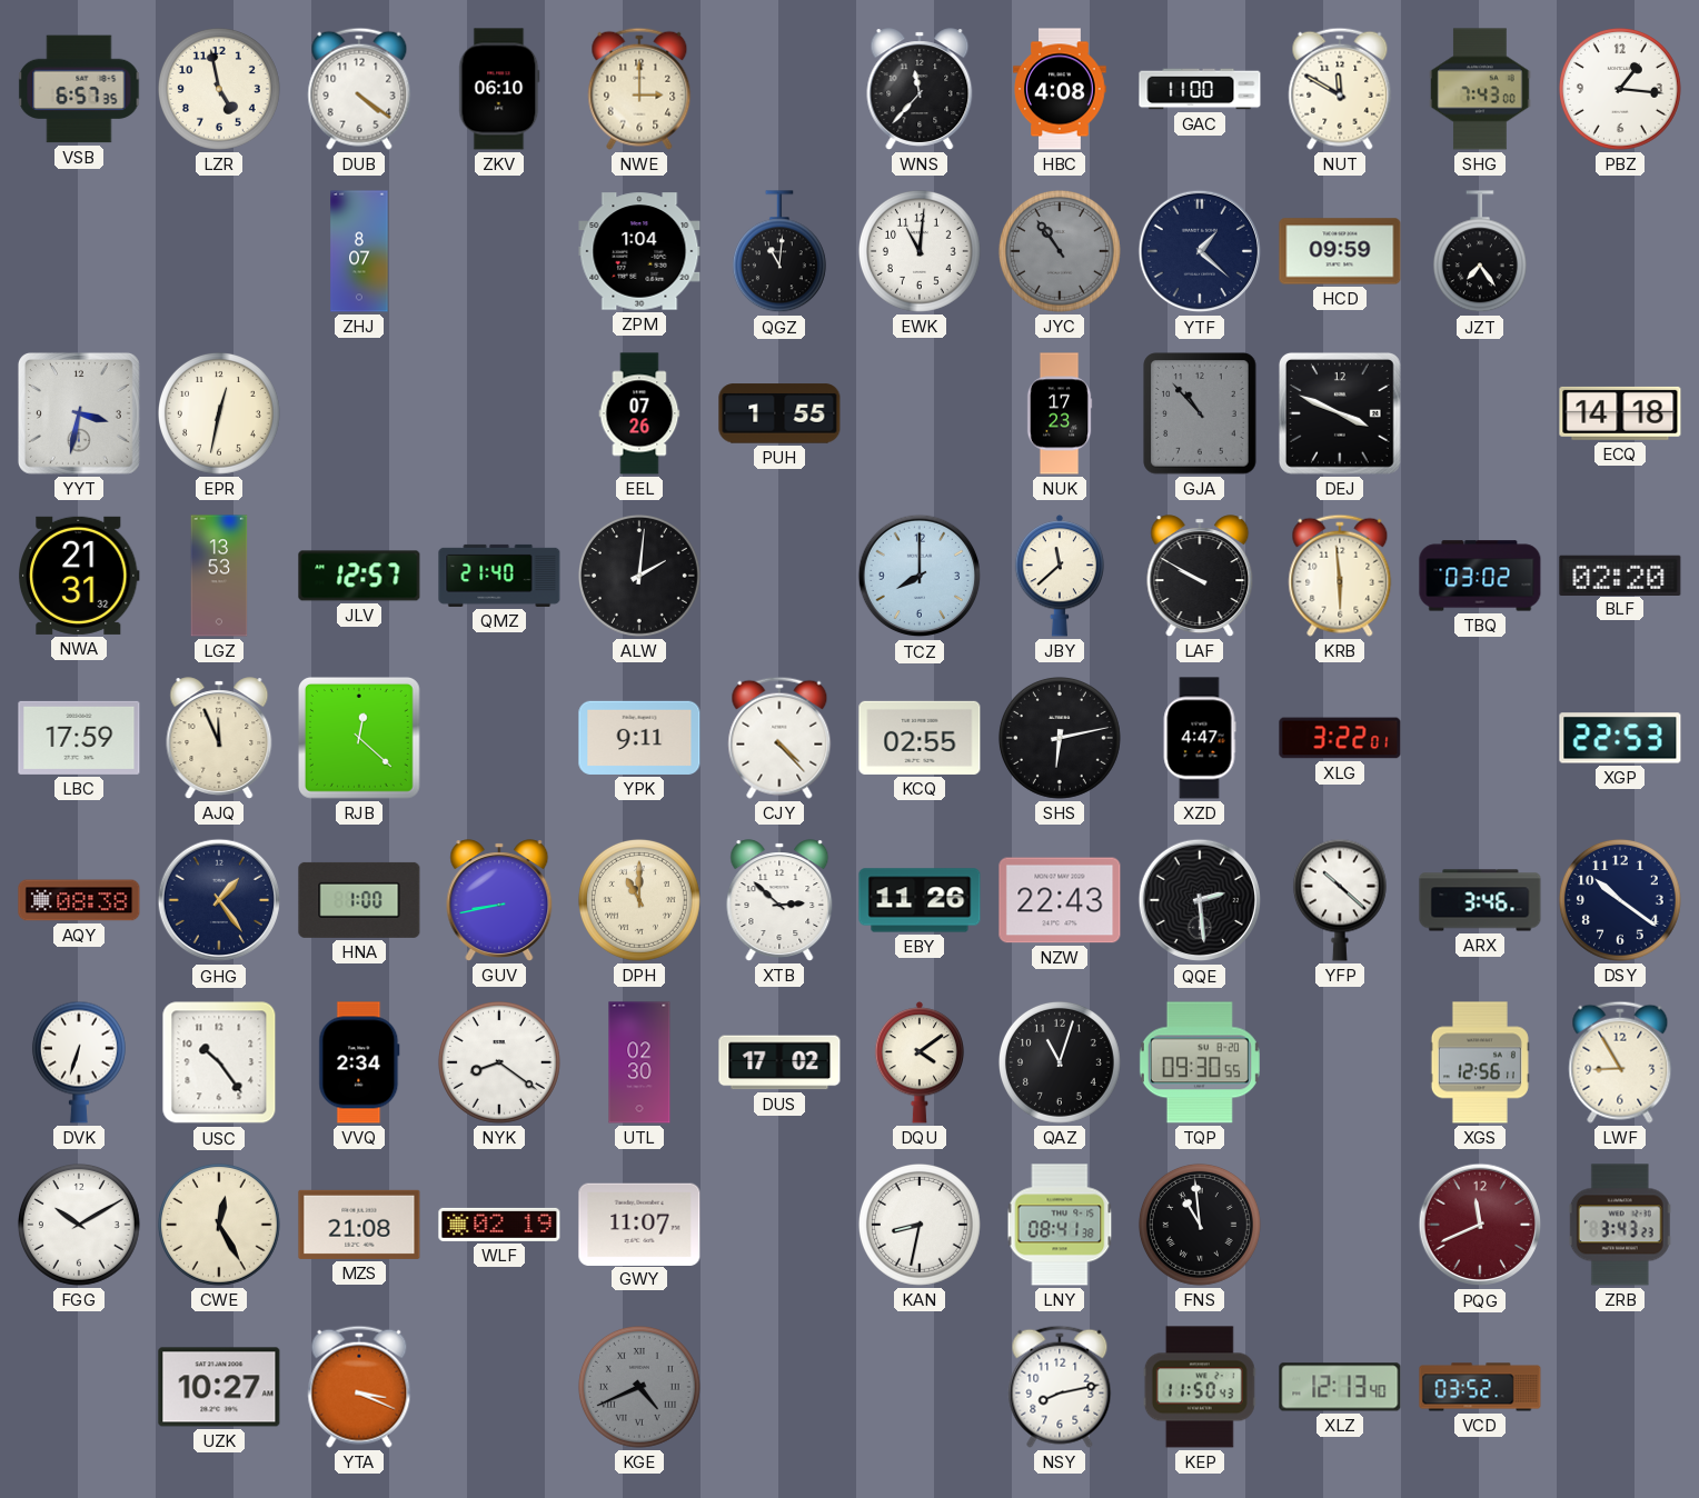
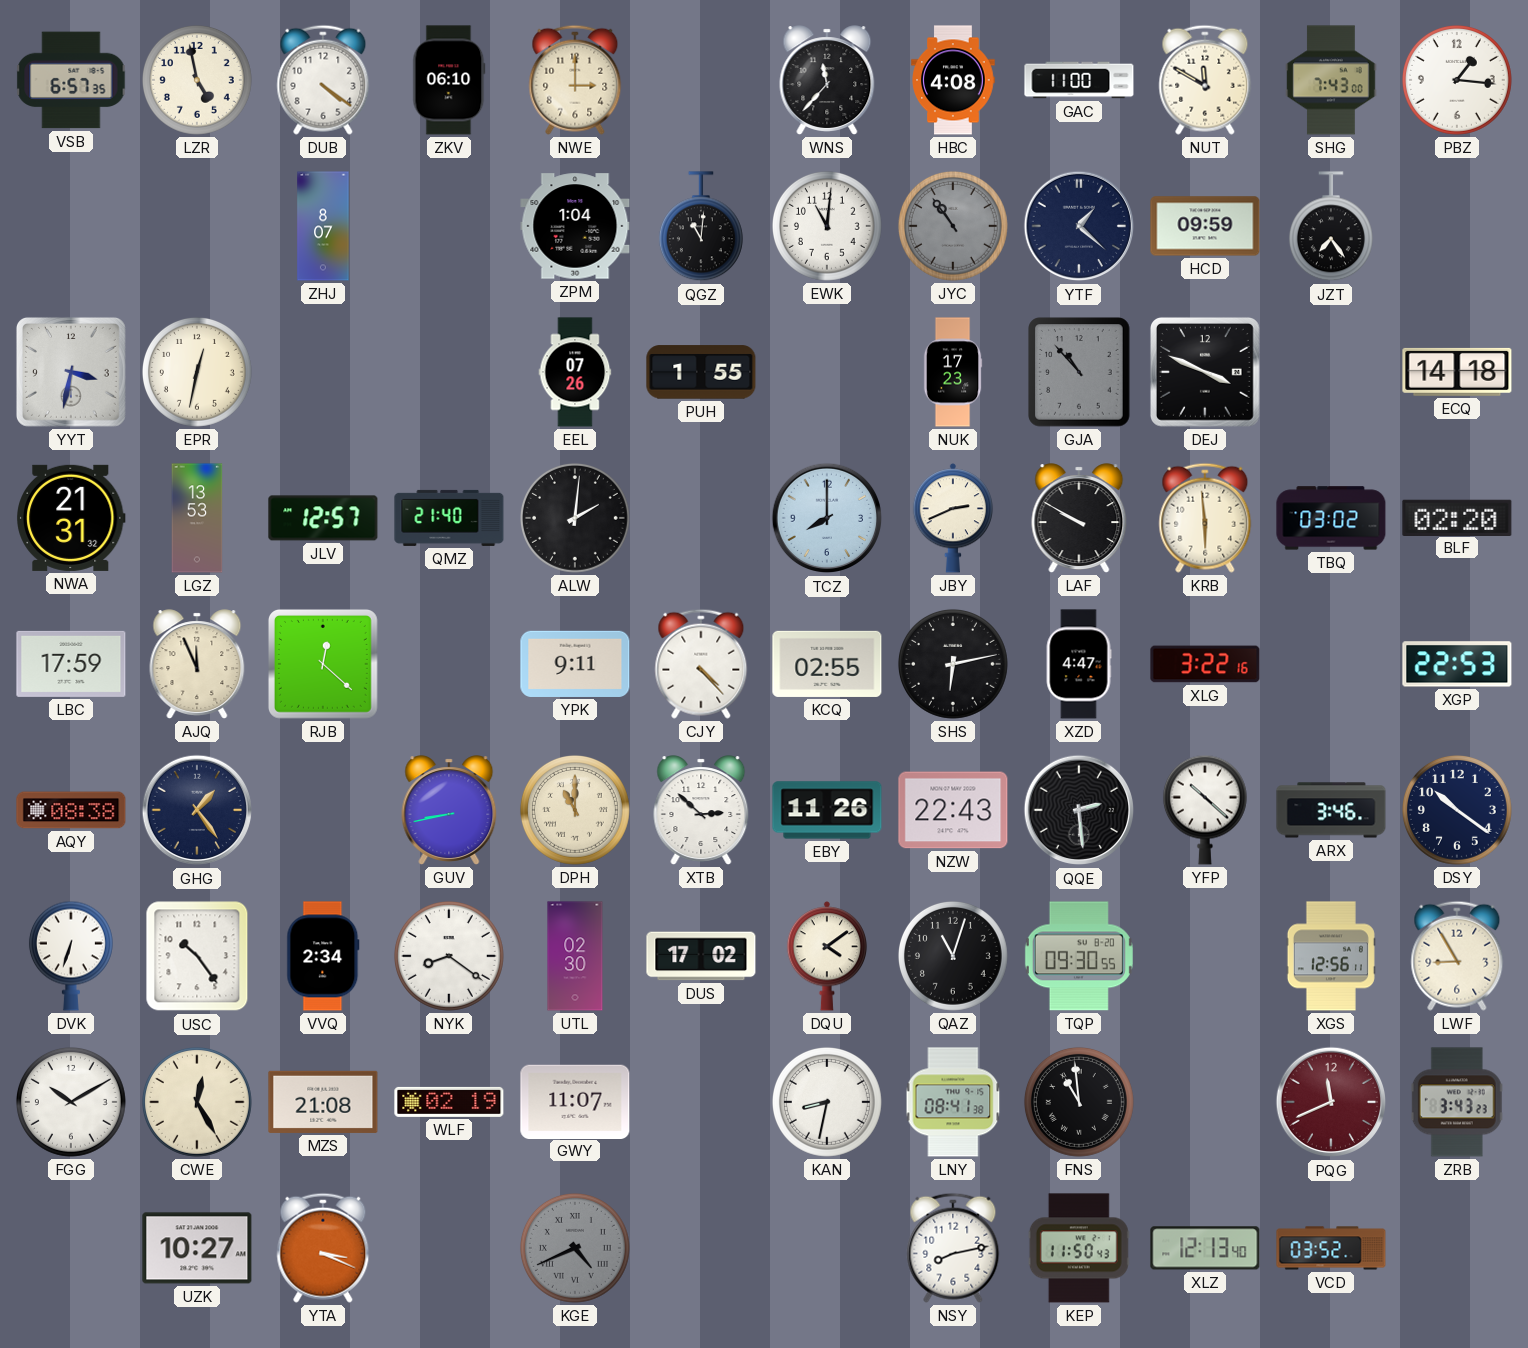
JBY: 11:38 -> 2:41 (953, 518)
XLG: 3:22:01 -> 3:22:16 (1205, 664)
HNA: 1:00 -> none (359, 900)
